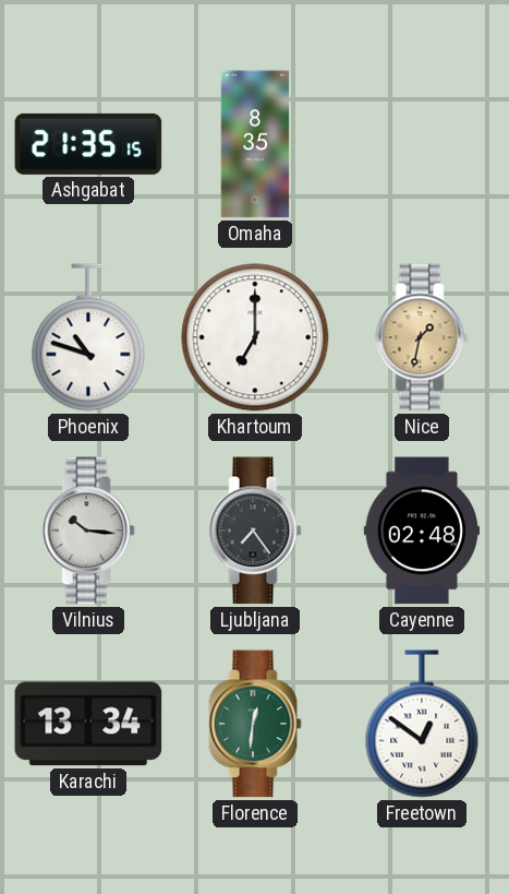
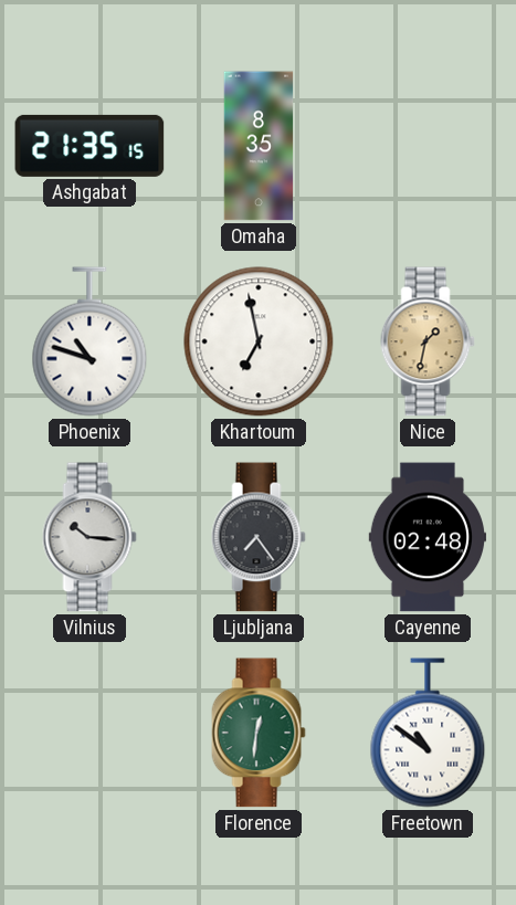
Khartoum: 7:00 -> 6:58 (259, 341)
Karachi: 13:34 -> none (88, 724)
Freetown: 12:51 -> 10:51 (428, 733)
